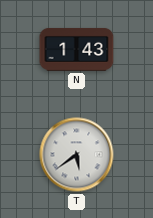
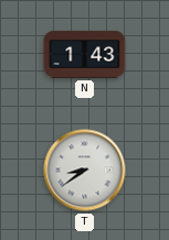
T: 5:39 -> 8:39 (85, 171)
